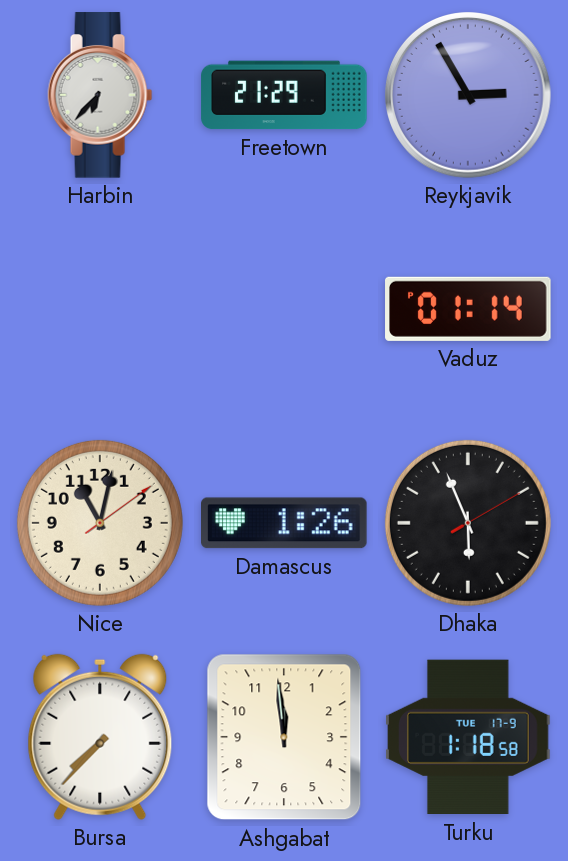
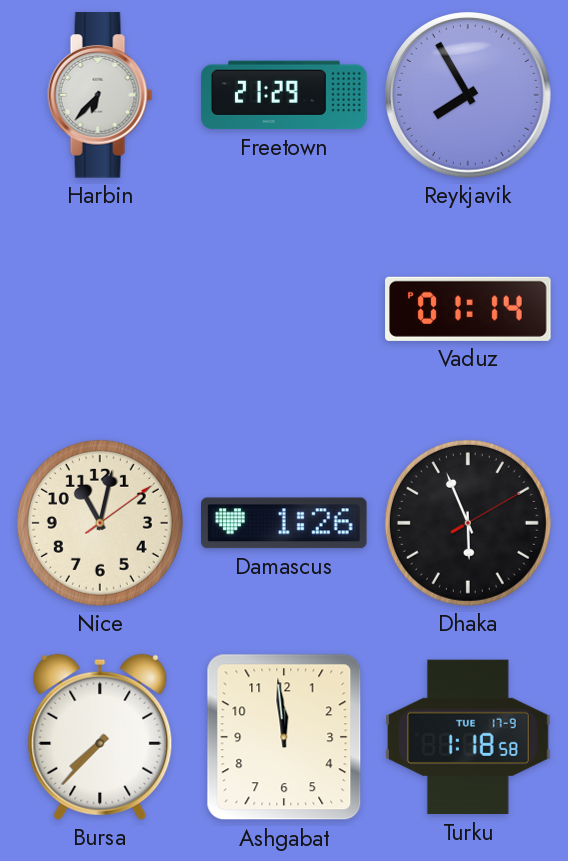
Reykjavik: 2:55 -> 7:55 (469, 96)
